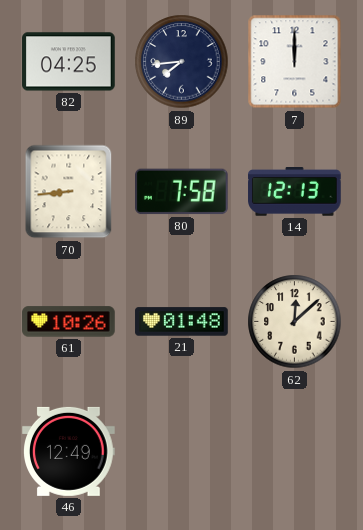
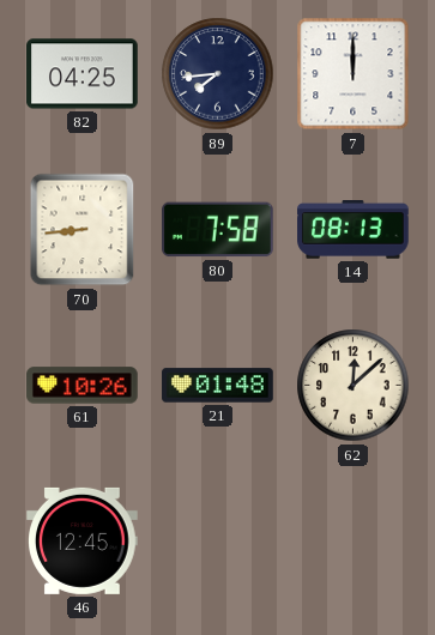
14: 12:13 -> 08:13 (354, 230)
46: 12:49 -> 12:45 (83, 540)
